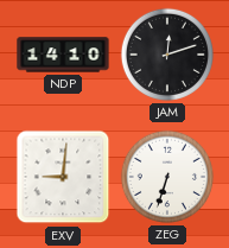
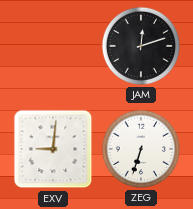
NDP: 14:10 -> none (63, 55)
